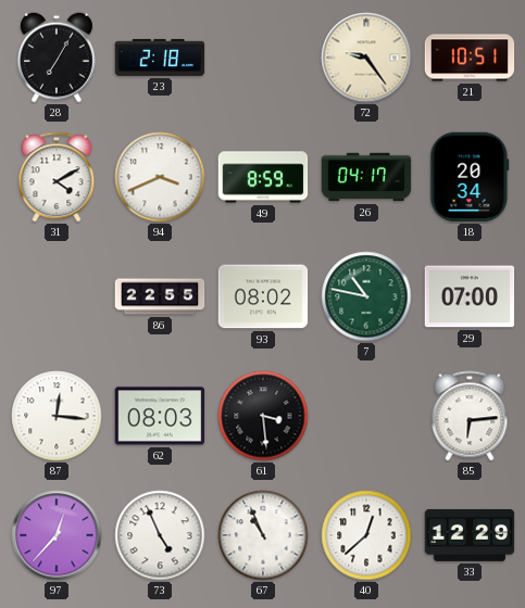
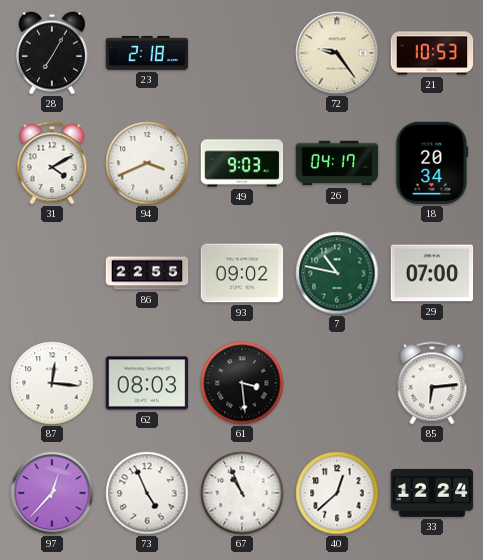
21: 10:51 -> 10:53 (432, 53)
49: 8:59 -> 9:03 (242, 163)
93: 08:02 -> 09:02 (242, 273)
33: 12:29 -> 12:24 (432, 493)
